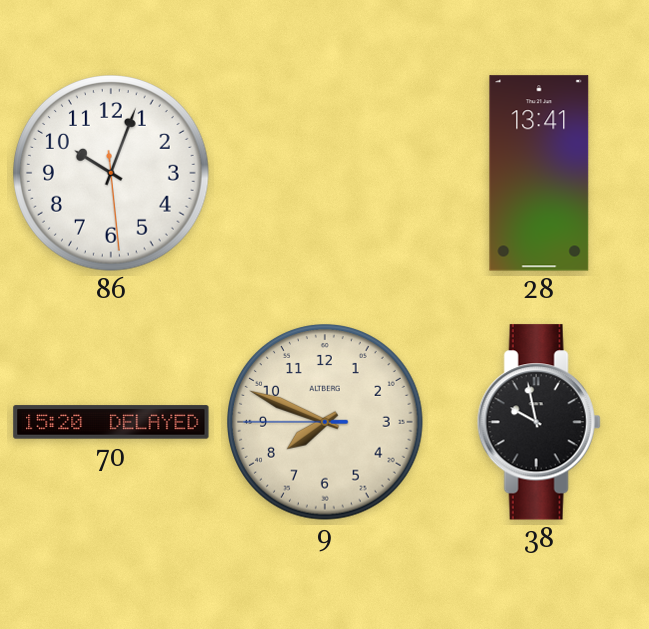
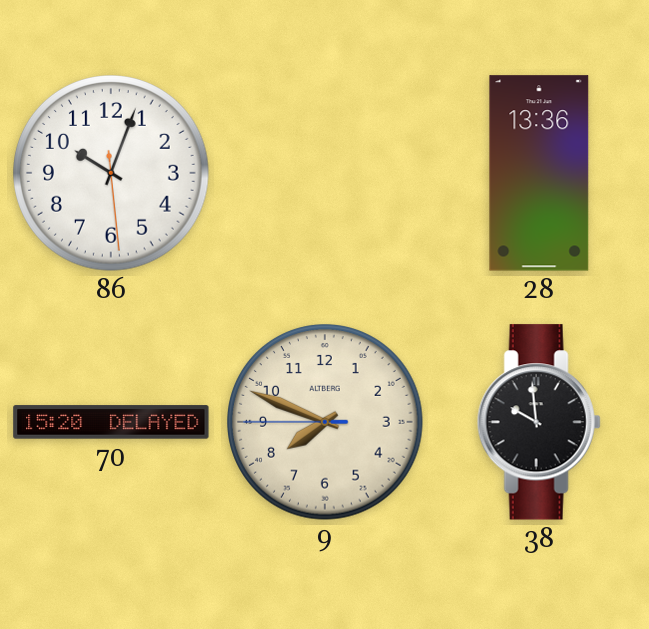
28: 13:41 -> 13:36 (539, 173)
38: 9:58 -> 9:59 (539, 422)
